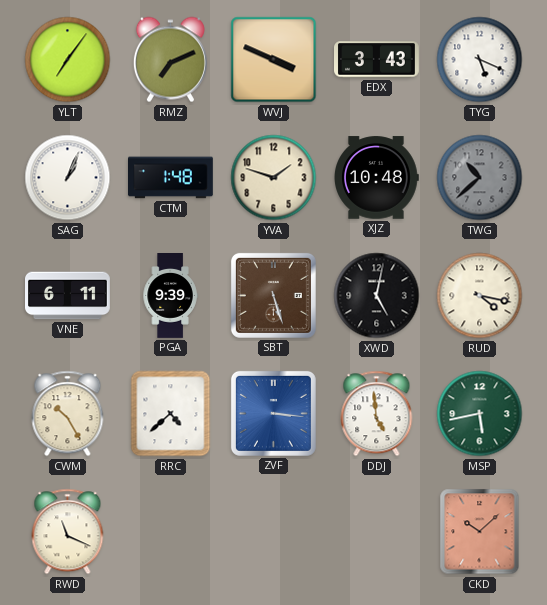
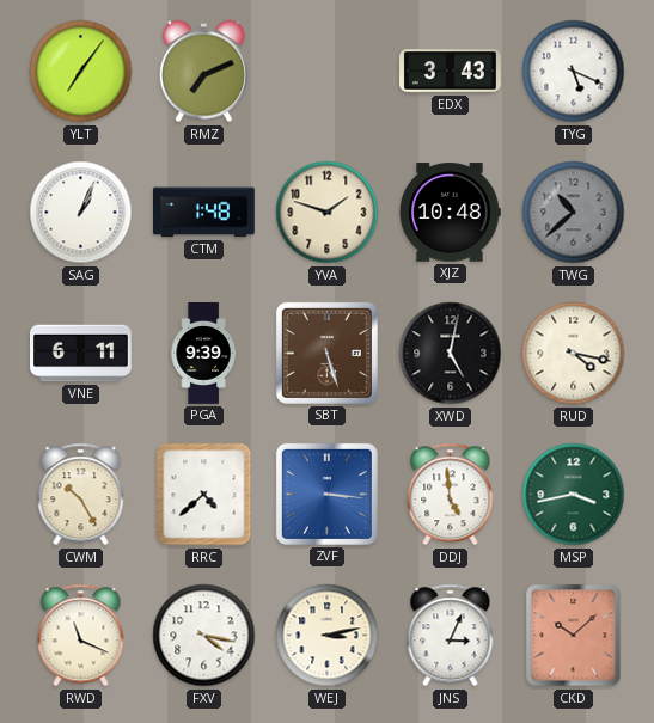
WVJ: 3:49 -> none (274, 60)
MSP: 5:43 -> 3:43 (574, 495)
FXV: none -> 4:17 (204, 636)
WEJ: none -> 3:13 (328, 636)
JNS: none -> 3:04 (451, 636)
